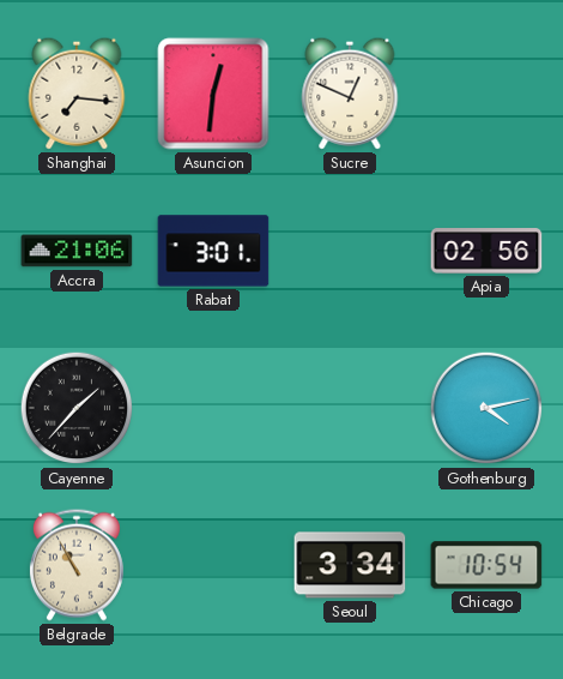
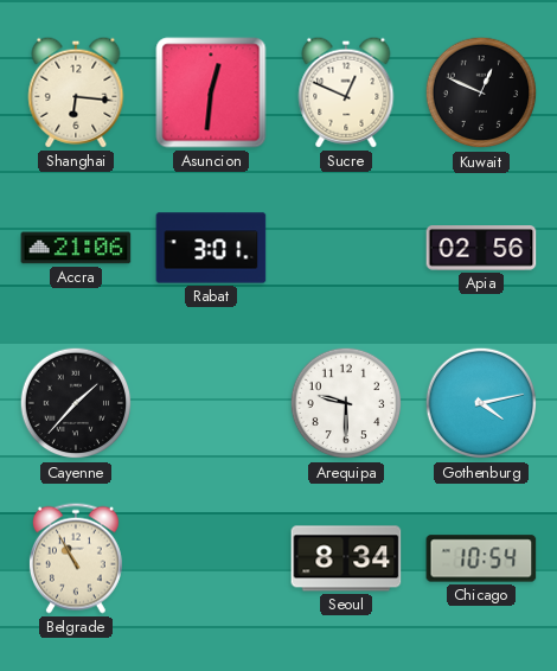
Shanghai: 7:16 -> 6:16 (76, 92)
Kuwait: none -> 12:49 (481, 92)
Arequipa: none -> 9:30 (346, 403)
Seoul: 3:34 -> 8:34 (346, 558)
